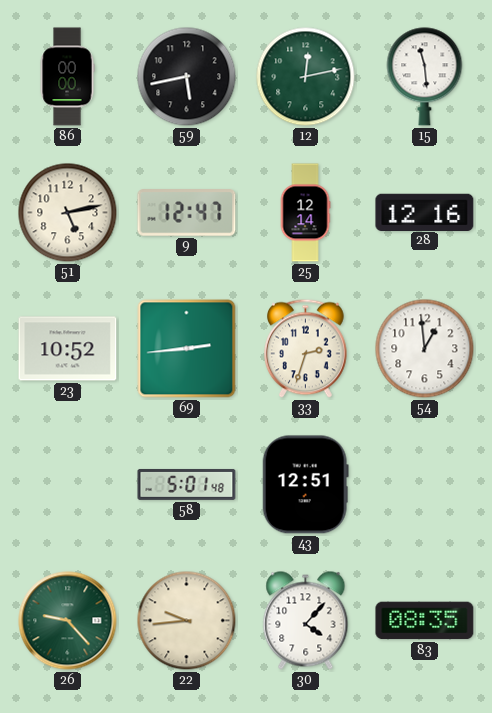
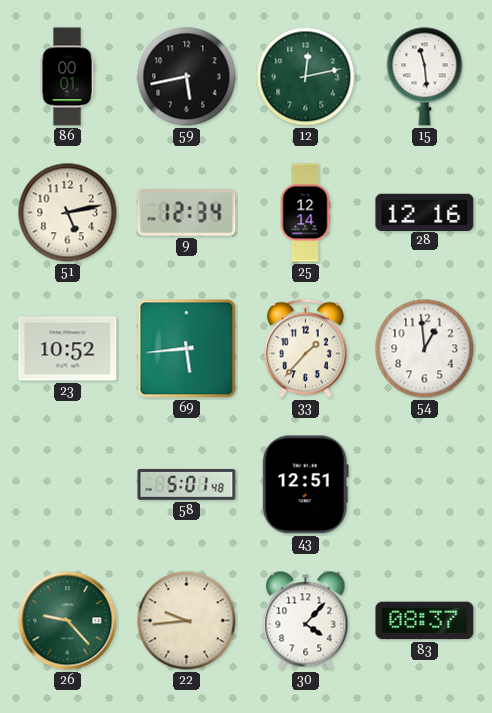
86: 00:00 -> 00:01 (67, 77)
9: 12:47 -> 12:34 (187, 213)
69: 2:44 -> 5:44 (187, 349)
33: 2:33 -> 1:37 (306, 349)
83: 08:35 -> 08:37 (425, 621)
